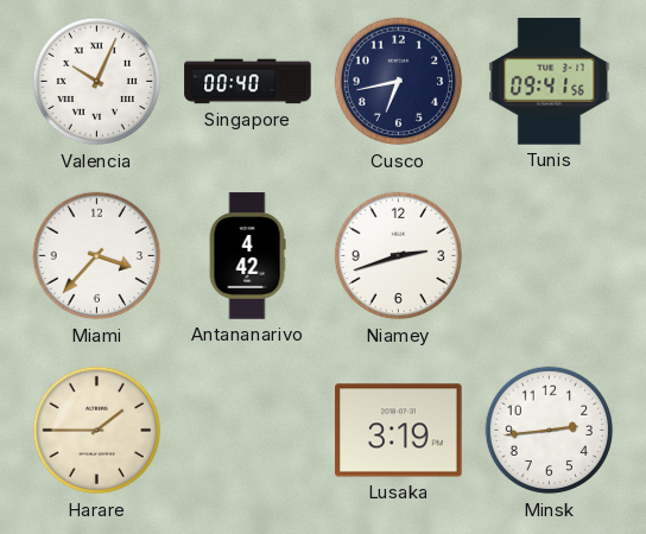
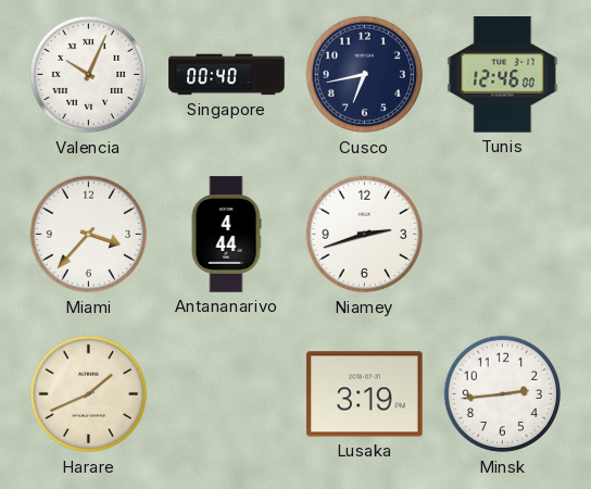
Tunis: 09:41 -> 12:46 (503, 75)
Antananarivo: 4:42 -> 4:44 (226, 235)
Harare: 1:45 -> 1:41 (89, 394)
